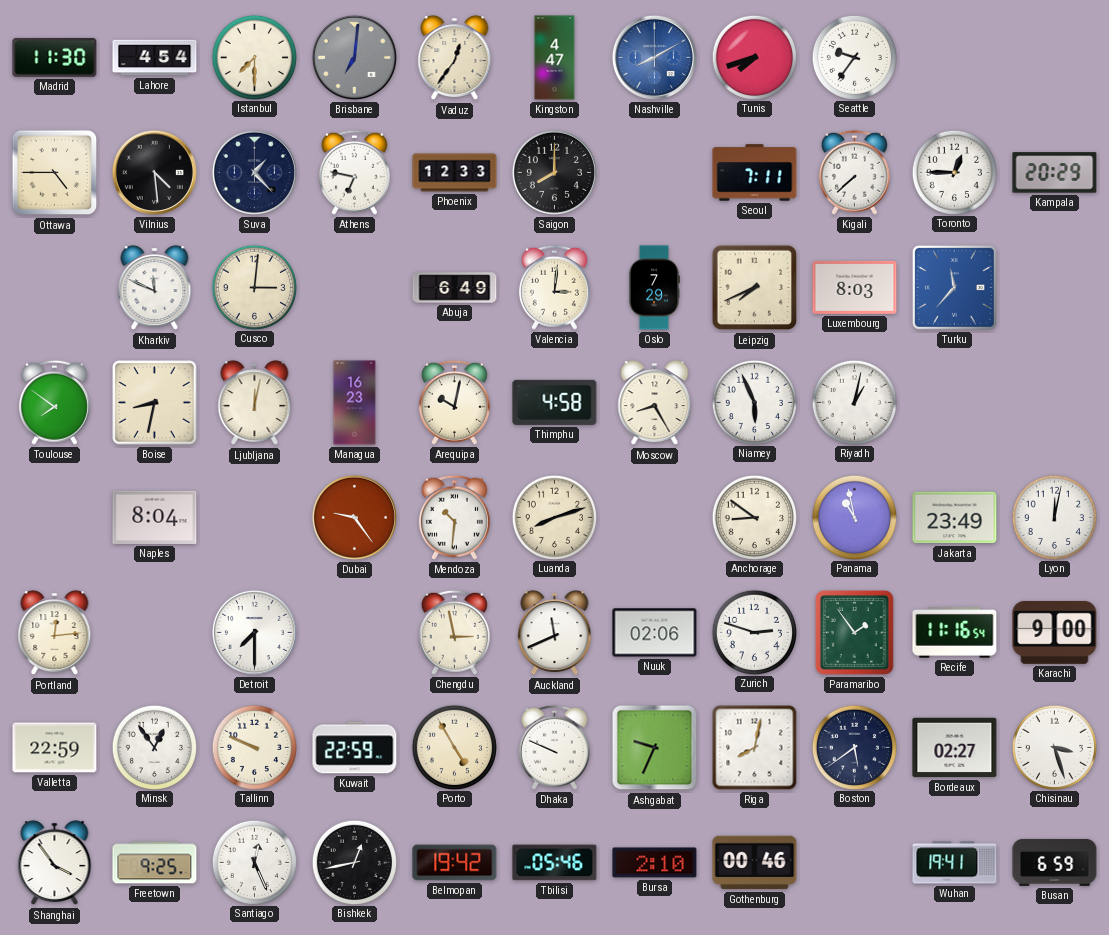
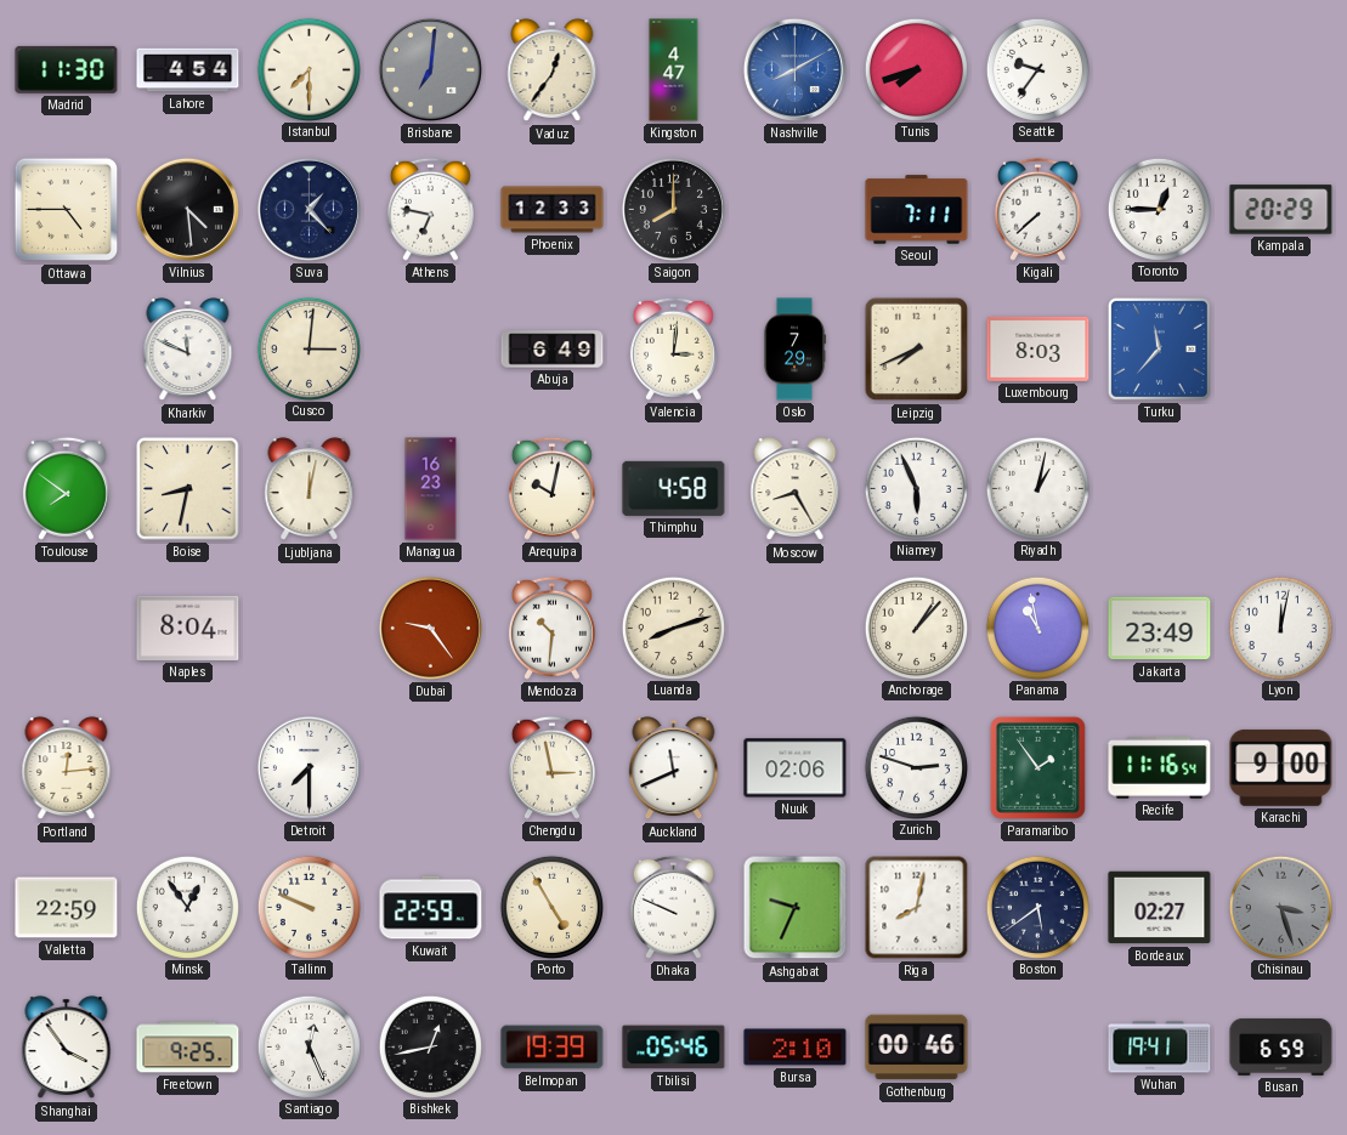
Anchorage: 8:51 -> 1:07 (916, 628)
Chisinau dial: white -> grey (1280, 907)
Belmopan: 19:42 -> 19:39 (553, 1048)
